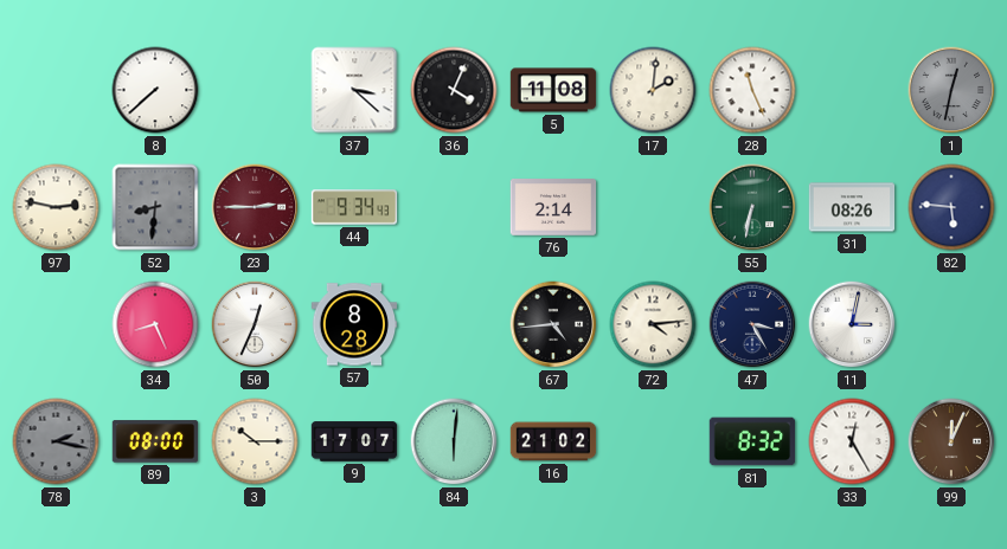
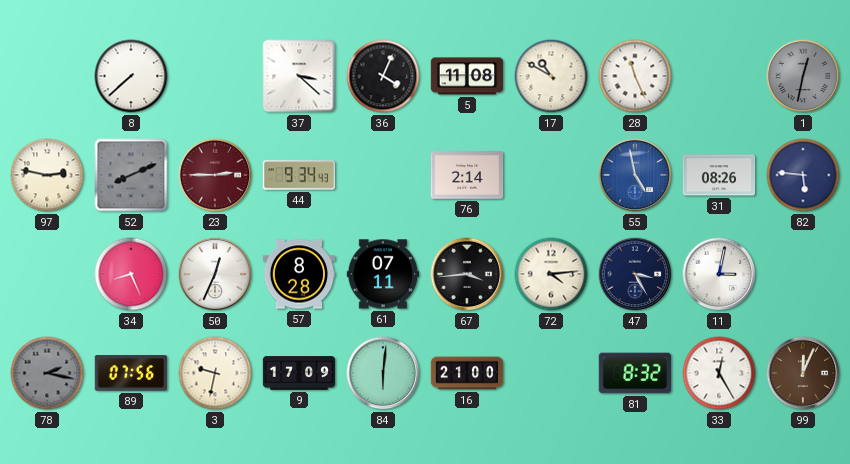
17: 2:01 -> 10:50 (551, 76)
52: 8:31 -> 8:11 (131, 175)
55: 6:32 -> 4:58 (635, 175)
55 dial: green -> blue (635, 175)
61: none -> 07:11 (383, 274)
67: 4:44 -> 3:44 (467, 274)
89: 08:00 -> 07:56 (131, 373)
3: 10:15 -> 9:32 (215, 373)
9: 17:07 -> 17:09 (299, 373)
16: 21:02 -> 21:00 (467, 373)
